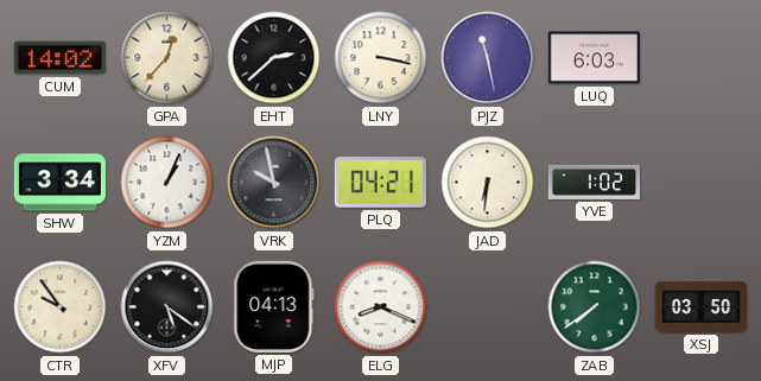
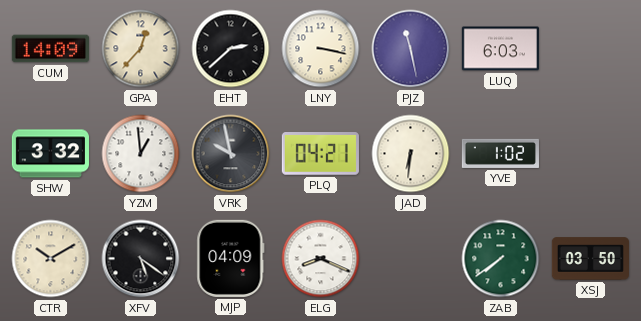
CUM: 14:02 -> 14:09 (50, 49)
SHW: 3:34 -> 3:32 (50, 154)
YZM: 1:04 -> 12:59 (141, 154)
CTR: 9:54 -> 10:10 (51, 259)
MJP: 04:13 -> 04:09 (231, 258)
